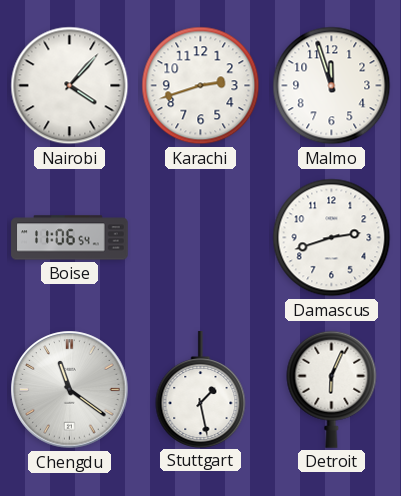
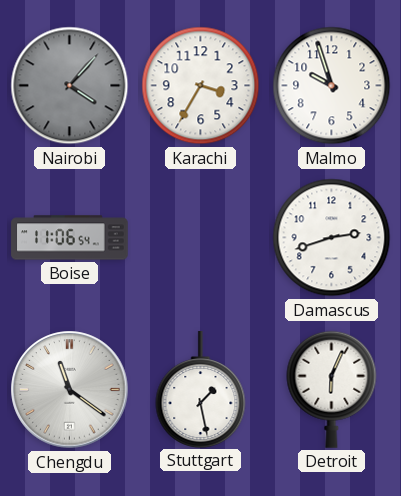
Nairobi dial: white -> grey (70, 86)
Karachi: 2:42 -> 3:35 (201, 86)
Malmo: 11:57 -> 9:57 (332, 86)
